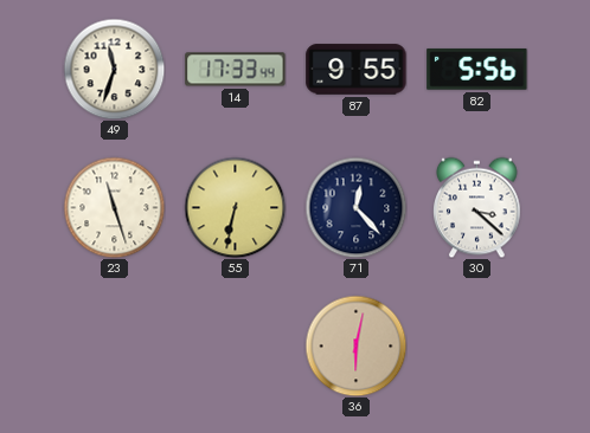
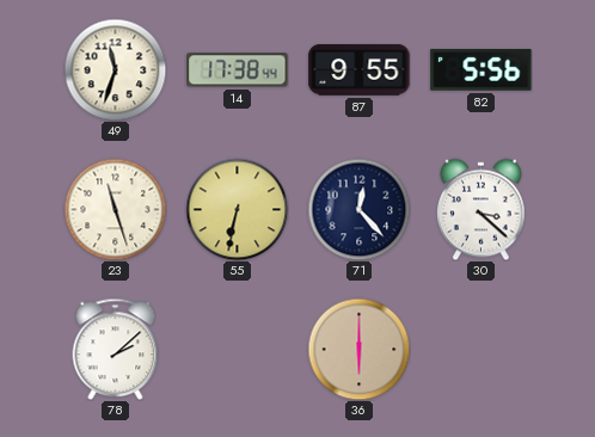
14: 17:33 -> 17:38 (238, 70)
78: none -> 2:08 (116, 349)
36: 6:02 -> 6:00 (358, 349)
